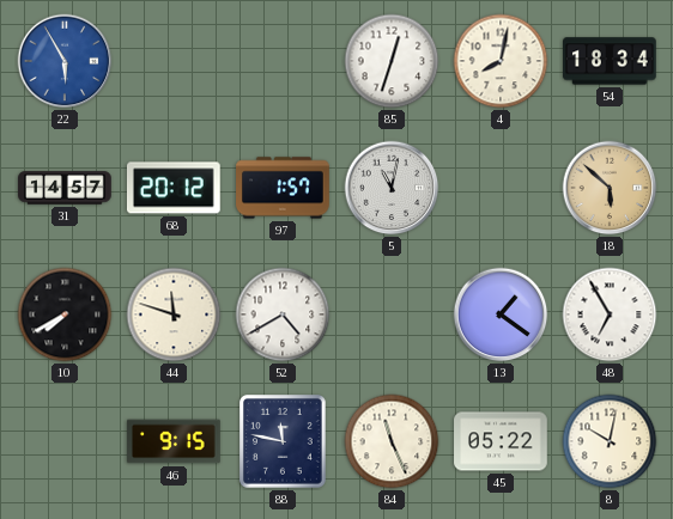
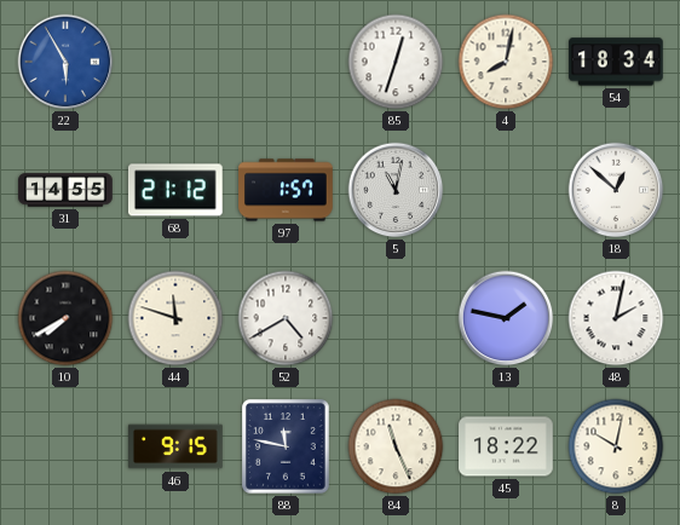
31: 14:57 -> 14:55 (65, 190)
68: 20:12 -> 21:12 (175, 190)
18: 5:52 -> 12:52 (616, 190)
18 dial: champagne -> white (616, 190)
13: 1:21 -> 1:47 (506, 318)
48: 6:55 -> 2:02 (616, 318)
45: 05:22 -> 18:22 (506, 446)
